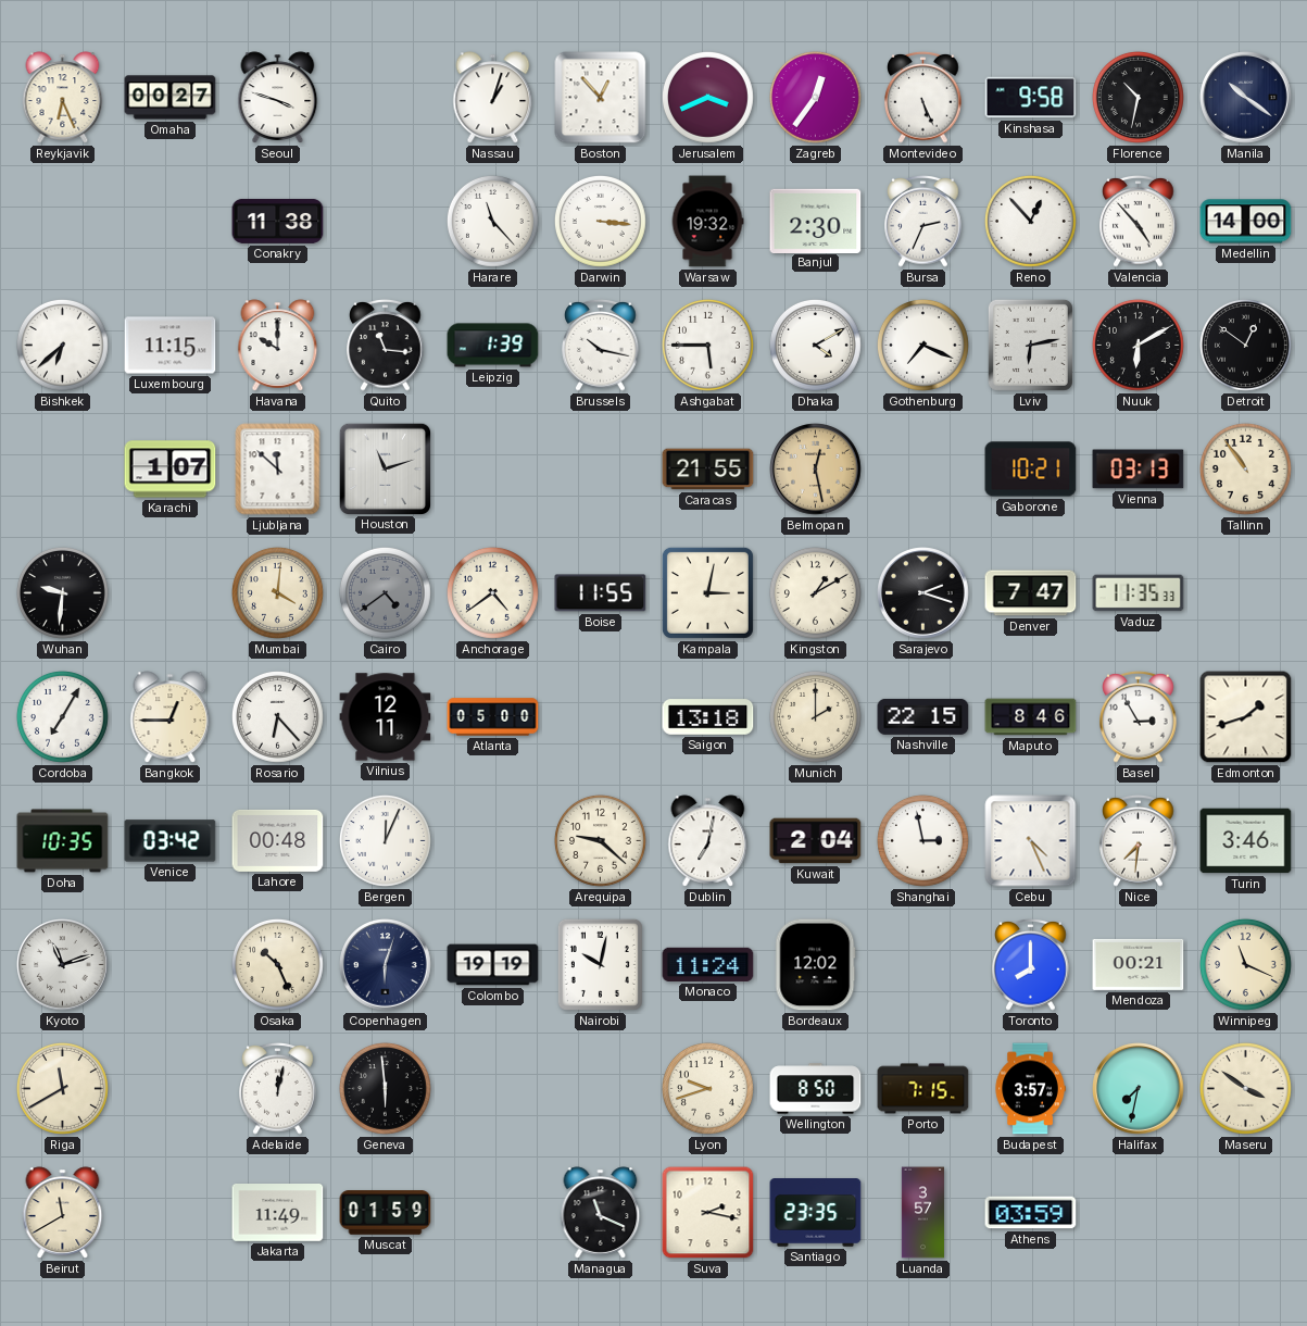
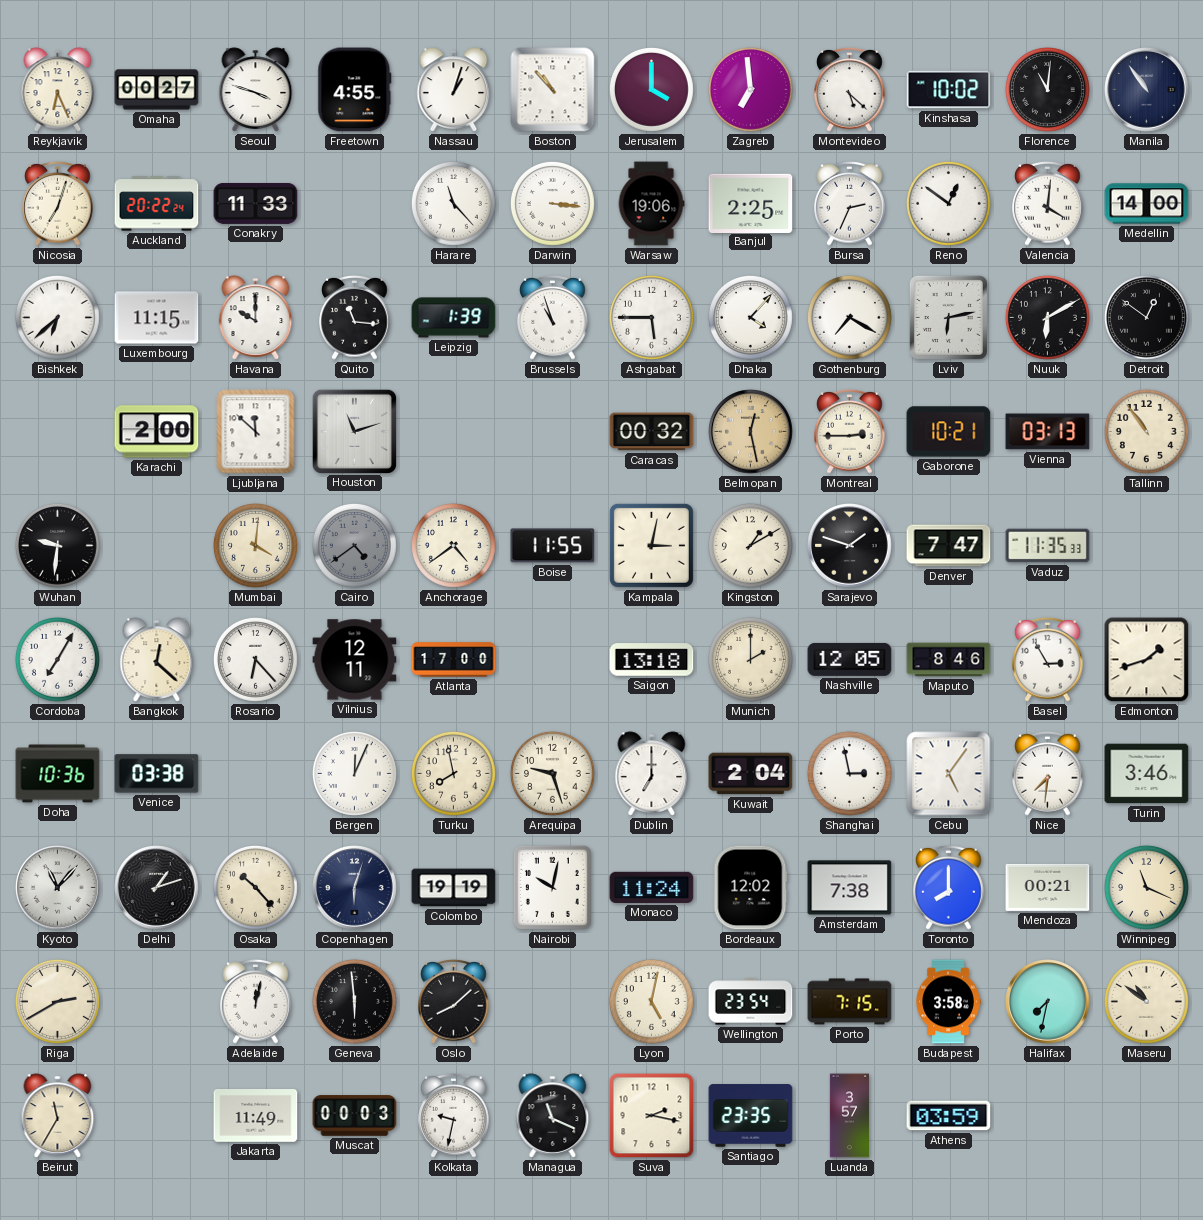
Freetown: none -> 4:55 (355, 90)
Boston: 12:53 -> 10:53 (553, 90)
Jerusalem: 3:41 -> 4:00 (651, 89)
Zagreb: 12:36 -> 6:59 (750, 89)
Montevideo: 5:26 -> 5:22 (850, 90)
Kinshasa: 9:58 -> 10:02 (949, 90)
Florence: 10:32 -> 11:01 (1047, 89)
Manila: 10:21 -> 10:54 (1147, 90)
Nicosia: none -> 7:03 (58, 204)
Auckland: none -> 20:22 (157, 204)
Conakry: 11:38 -> 11:33 (256, 203)
Warsaw: 19:32 -> 19:06 (651, 204)
Banjul: 2:30 -> 2:25 (751, 203)
Reno: 12:53 -> 12:51 (948, 203)
Valencia: 4:53 -> 4:01 (1048, 204)
Brussels: 10:17 -> 10:57 (553, 318)
Dhaka: 4:10 -> 4:07 (750, 317)
Gothenburg: 7:19 -> 7:20 (849, 317)
Karachi: 1:07 -> 2:00 (157, 432)
Caracas: 21:55 -> 00:32 (652, 432)
Montreal: none -> 2:45 (850, 432)
Sarajevo: 2:18 -> 1:48 (850, 546)
Bangkok: 12:45 -> 12:22 (157, 660)
Atlanta: 05:00 -> 17:00 (454, 660)
Nashville: 22:15 -> 12:05 (850, 659)
Doha: 10:35 -> 10:36 (58, 774)
Venice: 03:42 -> 03:38 (157, 774)
Lahore: 00:48 -> none (278, 840)
Turku: none -> 7:58 (453, 773)
Arequipa: 9:22 -> 9:27 (552, 773)
Dublin: 7:02 -> 7:00 (652, 774)
Cebu: 4:26 -> 5:06 (949, 774)
Kyoto: 11:12 -> 11:07 (58, 888)
Delhi: none -> 1:12 (157, 888)
Osaka: 10:26 -> 10:23 (255, 887)
Amsterdam: none -> 7:38 (850, 888)
Riga: 11:40 -> 2:40 (57, 1001)
Oslo: none -> 8:08 (454, 1002)
Lyon: 9:42 -> 5:02 (651, 1001)
Wellington: 8:50 -> 23:54 (751, 1002)
Budapest: 3:57 -> 3:58 (948, 1002)
Maseru: 3:51 -> 10:51 (1146, 1001)
Beirut: 11:40 -> 11:35 (58, 1116)
Muscat: 01:59 -> 00:03 (355, 1116)
Kolkata: none -> 9:32 (454, 1116)
